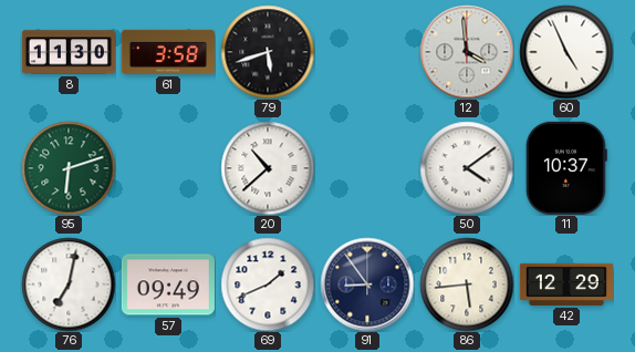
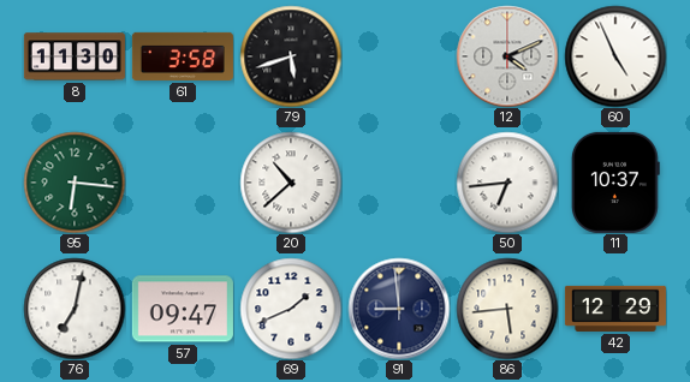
12: 3:59 -> 4:11 (507, 56)
95: 6:12 -> 6:16 (75, 183)
50: 4:09 -> 6:44 (507, 183)
57: 09:49 -> 09:47 (183, 309)
91: 8:54 -> 8:59 (399, 309)
